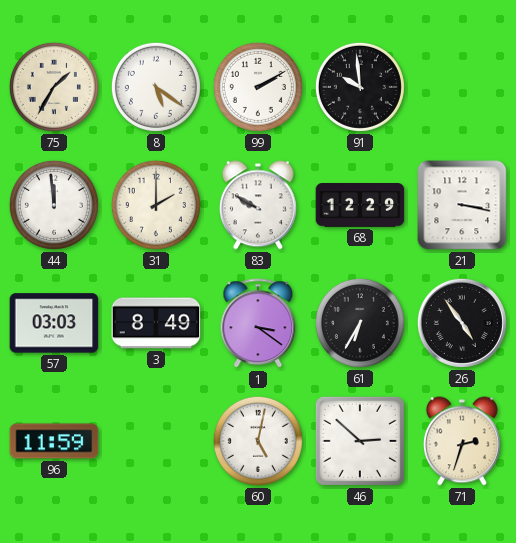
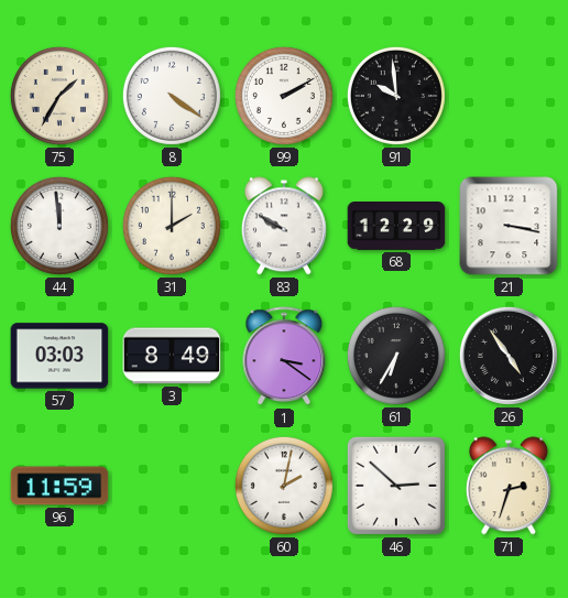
8: 5:21 -> 4:21 (172, 96)
60: 5:02 -> 2:02 (284, 486)
